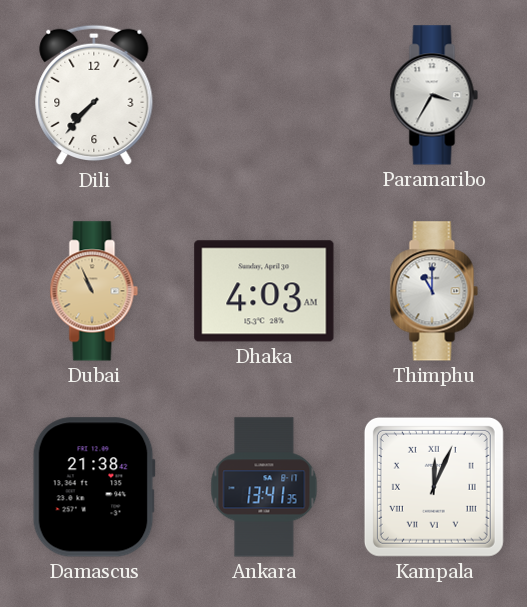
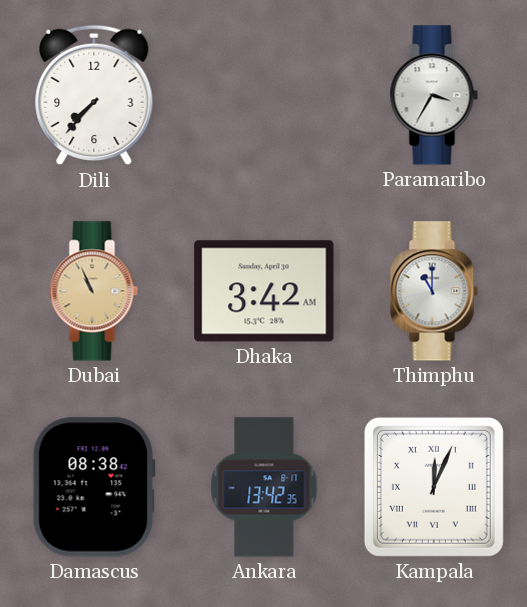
Dhaka: 4:03 -> 3:42 (264, 291)
Damascus: 21:38 -> 08:38 (94, 487)
Ankara: 13:41 -> 13:42 (264, 487)
